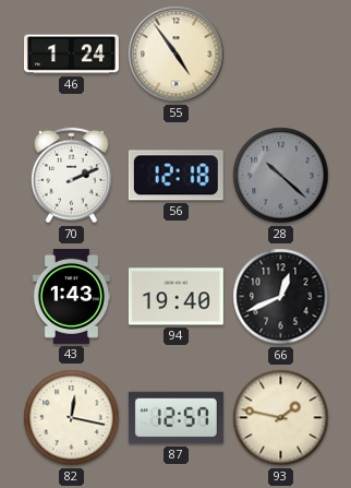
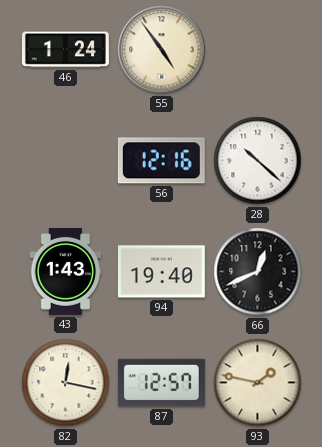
70: 2:11 -> none (72, 176)
56: 12:18 -> 12:16 (161, 161)
28 dial: grey -> white (258, 161)
